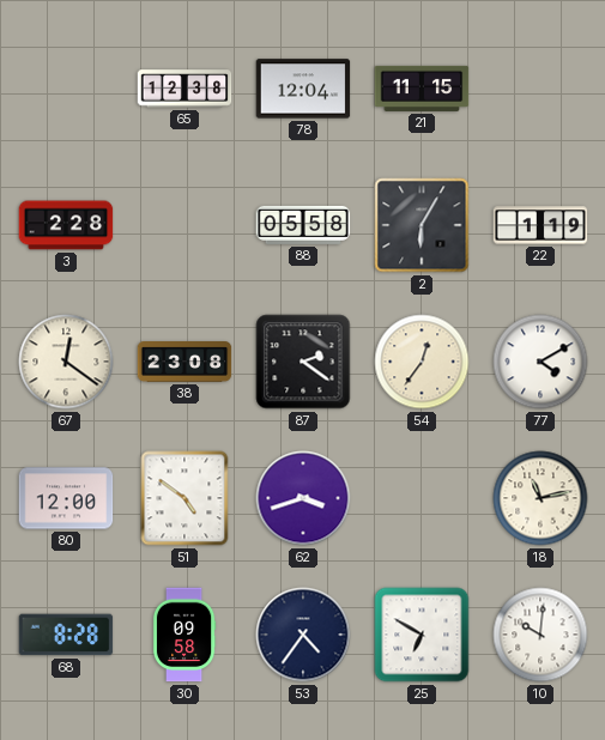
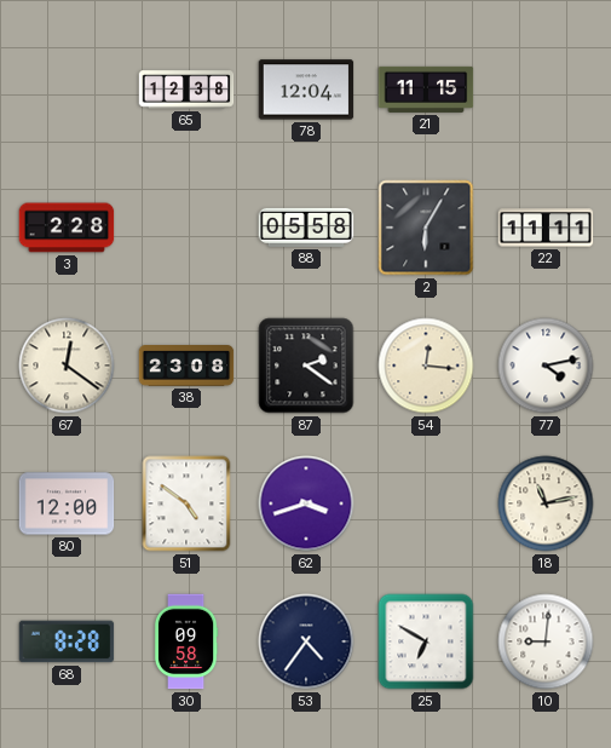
22: 1:19 -> 11:11 (546, 228)
54: 12:36 -> 12:16 (426, 366)
77: 4:10 -> 4:13 (546, 366)
10: 10:01 -> 9:01 (546, 641)
